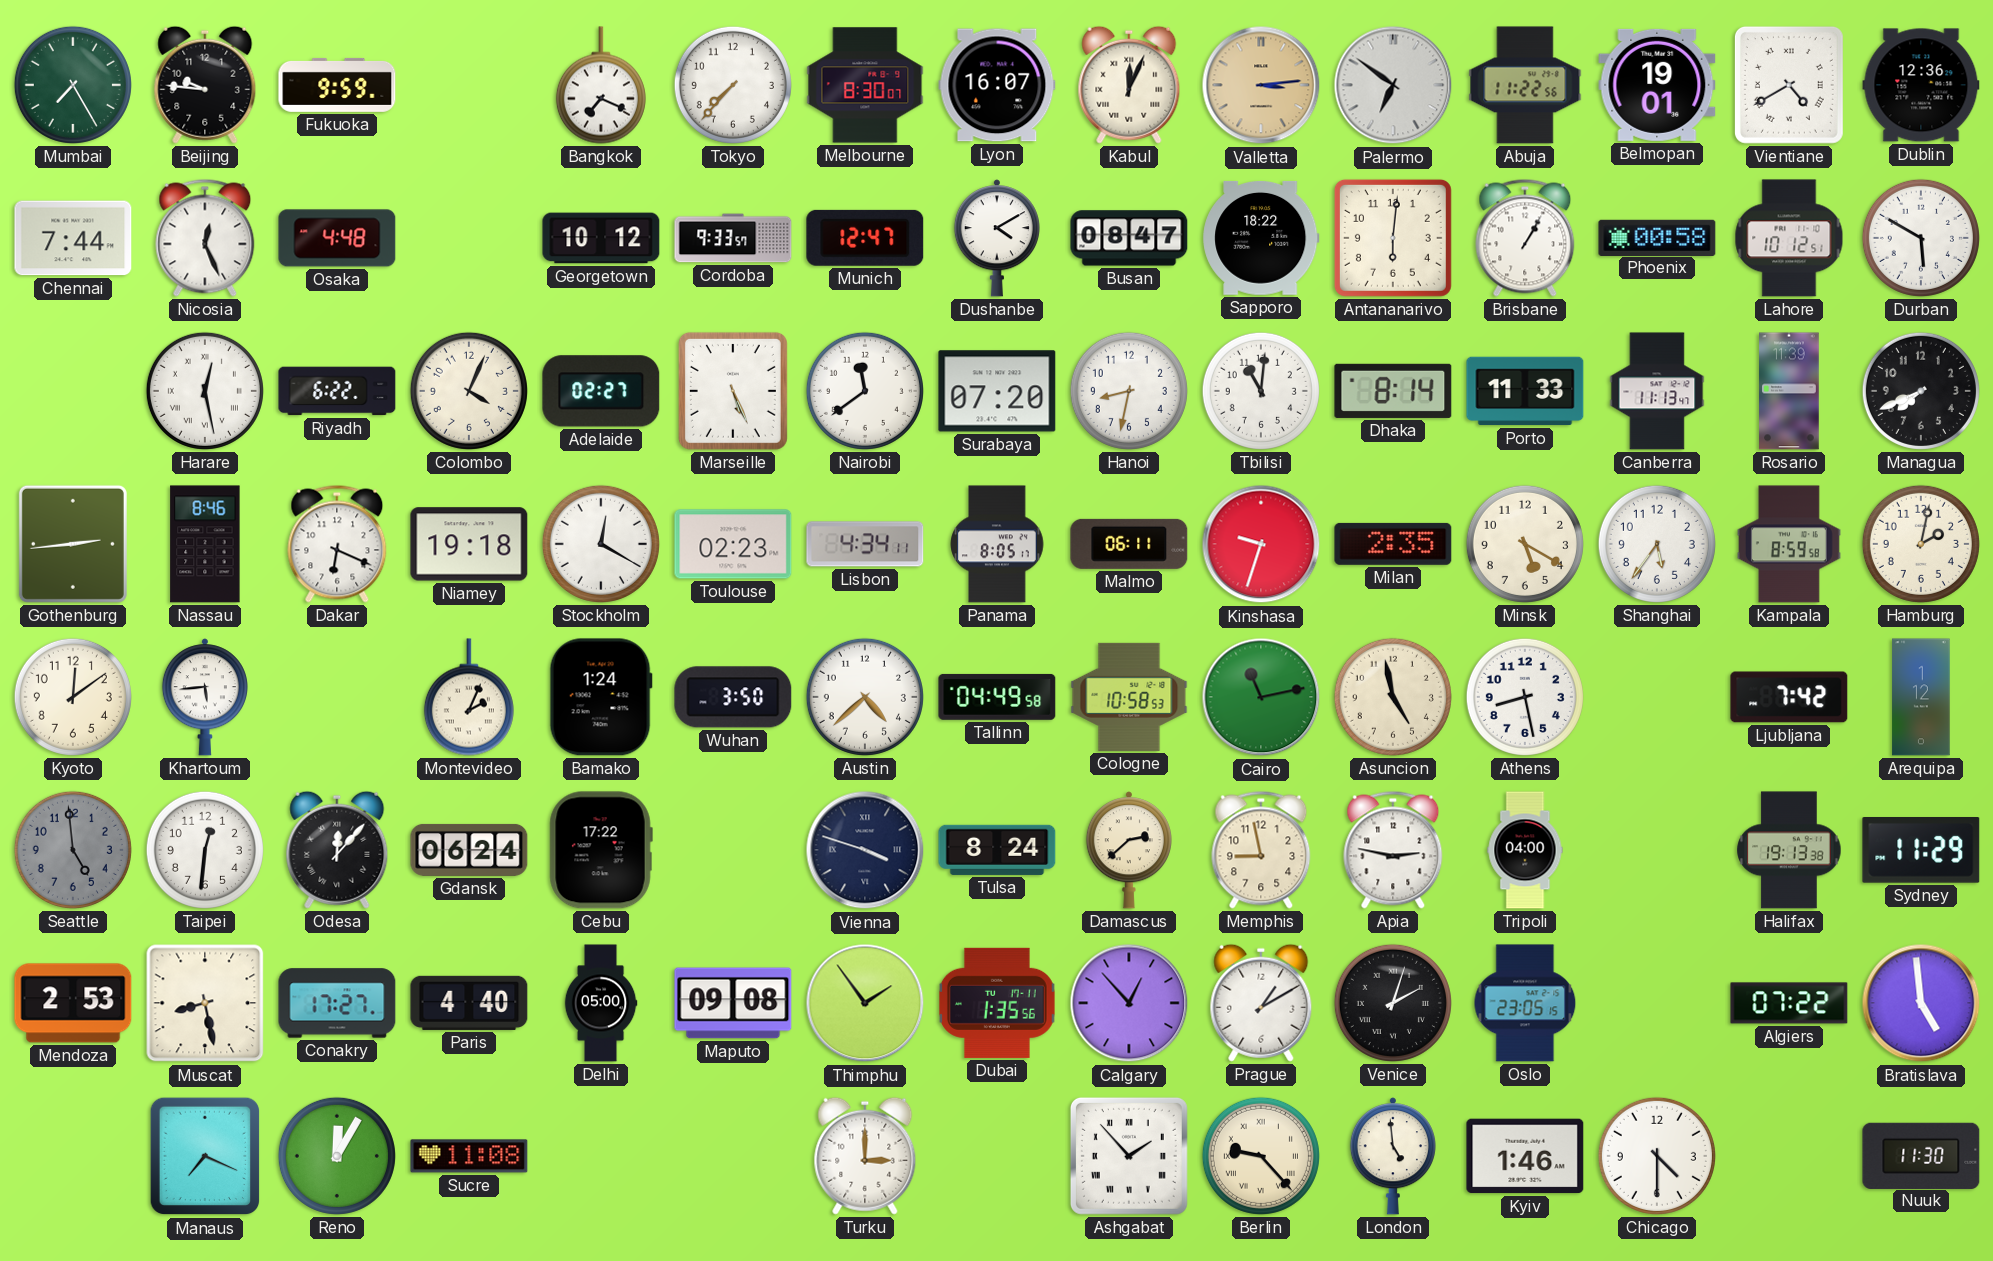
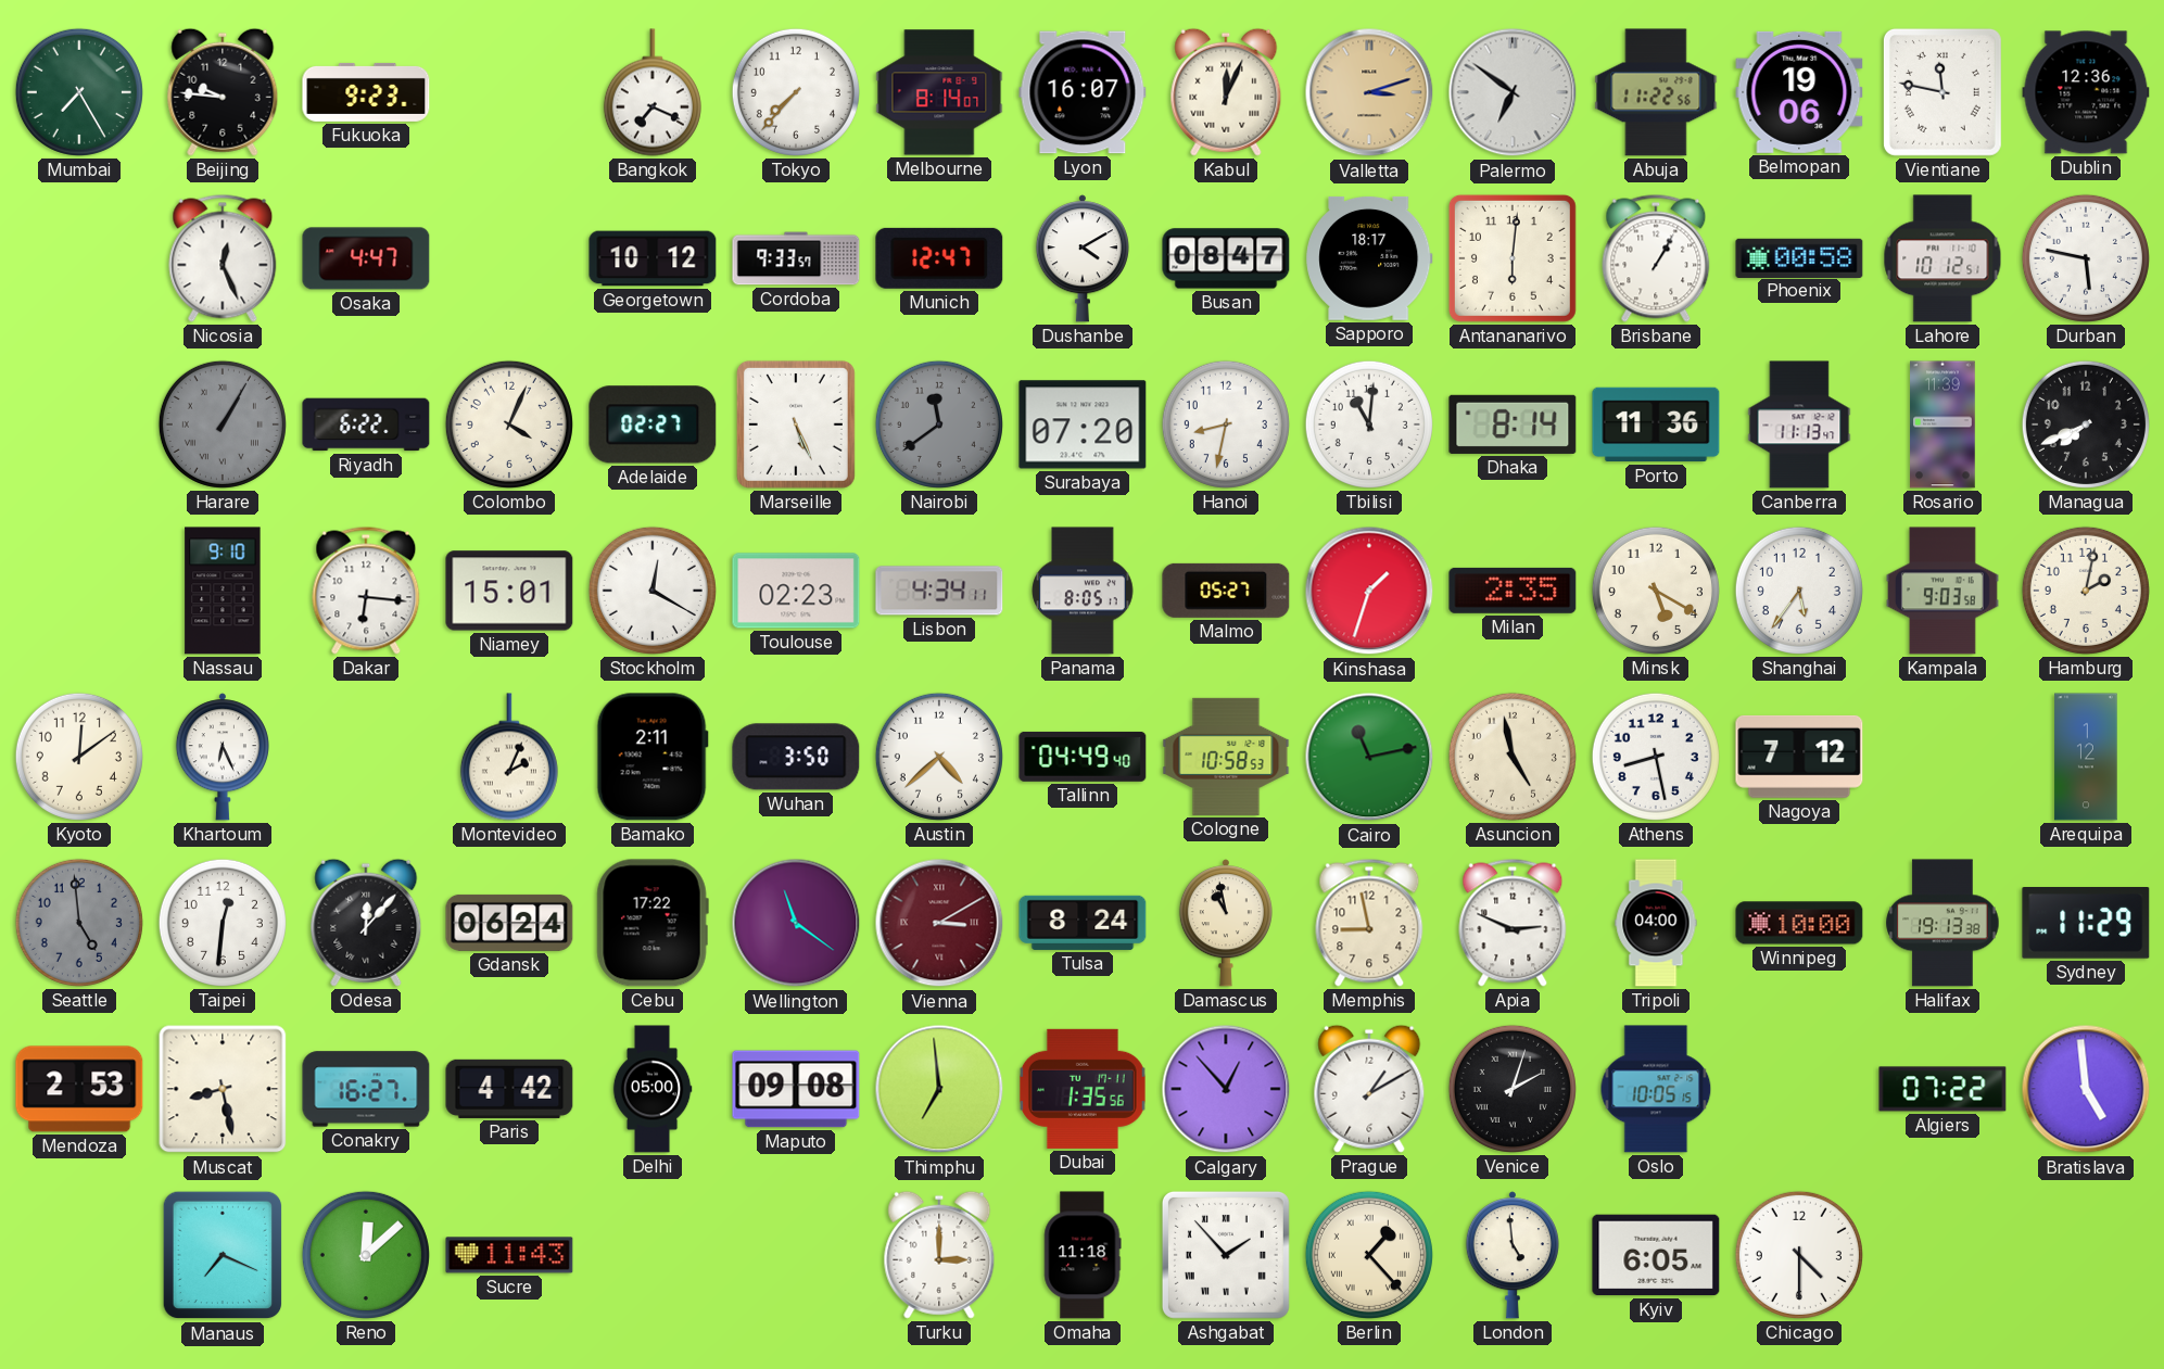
Fukuoka: 9:59 -> 9:23 (366, 92)
Melbourne: 8:30 -> 8:14 (939, 92)
Valletta: 3:14 -> 3:12 (1369, 92)
Belmopan: 19:01 -> 19:06 (1799, 92)
Vientiane: 4:40 -> 11:47 (1942, 92)
Chennai: 7:44 -> none (73, 238)
Osaka: 4:48 -> 4:47 (366, 258)
Sapporo: 18:22 -> 18:17 (1369, 258)
Durban: 5:50 -> 5:47 (2086, 258)
Harare: 12:28 -> 1:05 (223, 424)
Harare dial: white -> grey (223, 424)
Nairobi dial: white -> grey (939, 424)
Porto: 11:33 -> 11:36 (1656, 424)
Gothenburg: 2:44 -> none (73, 544)
Nassau: 8:46 -> 9:10 (223, 591)
Dakar: 6:19 -> 6:16 (366, 591)
Niamey: 19:18 -> 15:01 (509, 591)
Malmo: 06:11 -> 05:27 (1226, 591)
Kinshasa: 9:33 -> 1:33 (1369, 591)
Kampala: 8:59 -> 9:03 (1942, 591)
Khartoum: 5:44 -> 6:26 (223, 757)
Bamako: 1:24 -> 2:11 (653, 757)
Tallinn: 04:49:58 -> 04:49:40 (1083, 757)
Nagoya: none -> 7:12 (1799, 757)
Ljubljana: 7:42 -> none (1789, 697)
Wellington: none -> 11:21 (796, 923)
Vienna: 3:48 -> 3:10 (939, 923)
Vienna dial: navy -> burgundy (939, 923)
Damascus: 2:38 -> 10:58 (1226, 923)
Apia: 2:47 -> 2:49 (1513, 923)
Winnipeg: none -> 10:00 (1799, 923)
Conakry: 17:27 -> 16:27 (366, 1089)
Paris: 4:40 -> 4:42 (509, 1089)
Thimphu: 1:54 -> 6:59 (939, 1089)
Oslo: 23:05 -> 10:05 (1656, 1089)
Reno: 12:05 -> 12:08 (366, 1255)
Sucre: 11:08 -> 11:43 (509, 1255)
Omaha: none -> 11:18 (1083, 1255)
Berlin: 9:23 -> 1:23 (1369, 1255)
Kyiv: 1:46 -> 6:05 (1656, 1255)
Nuuk: 11:30 -> none (1921, 1155)
